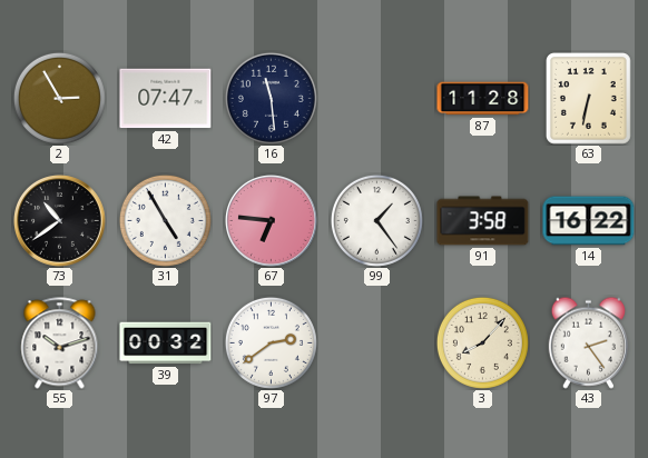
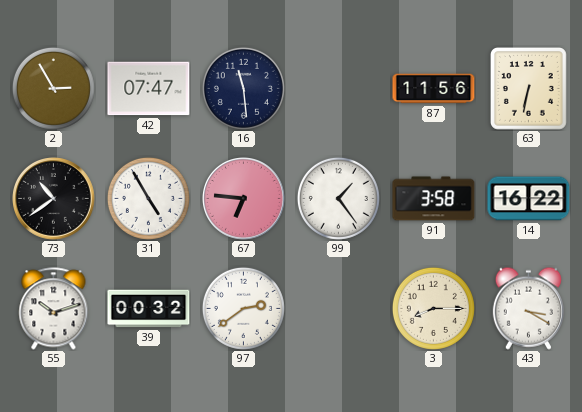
87: 11:28 -> 11:56 (434, 89)
3: 8:07 -> 8:15 (433, 308)
43: 2:24 -> 3:20 (528, 308)
